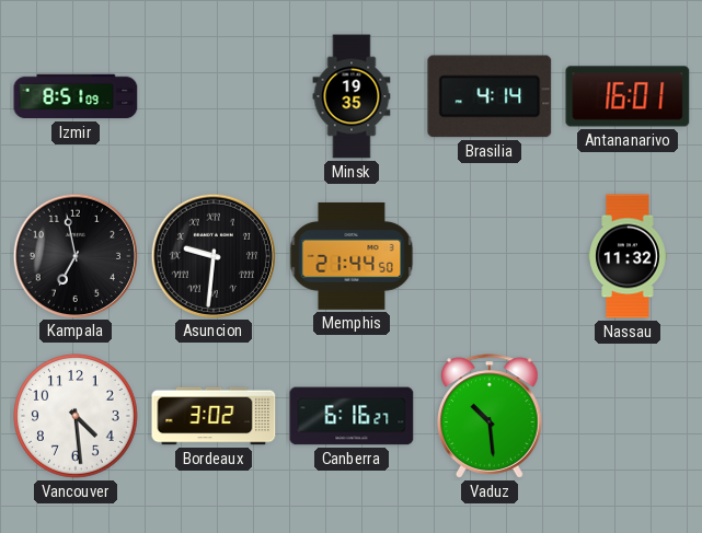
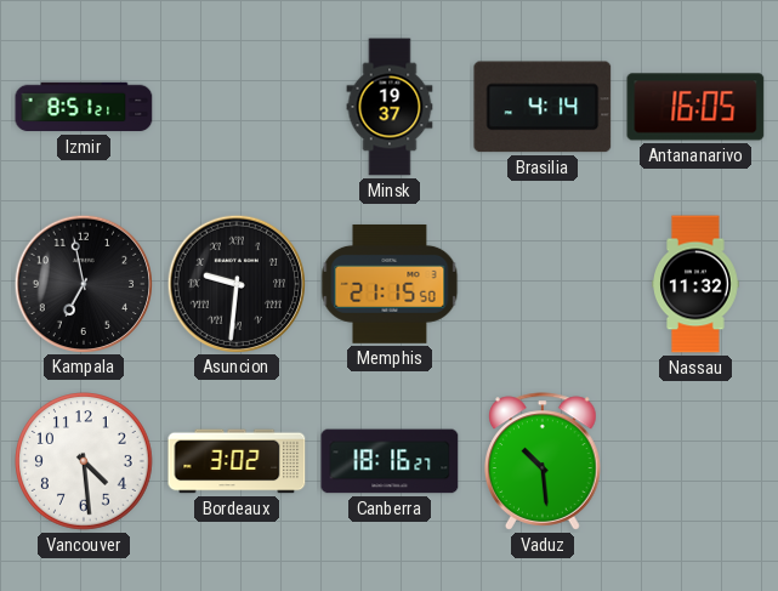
Izmir: 8:51:09 -> 8:51:21 (84, 107)
Minsk: 19:35 -> 19:37 (390, 107)
Antananarivo: 16:01 -> 16:05 (695, 107)
Memphis: 21:44 -> 21:15 (390, 284)
Canberra: 6:16 -> 18:16 (390, 461)
